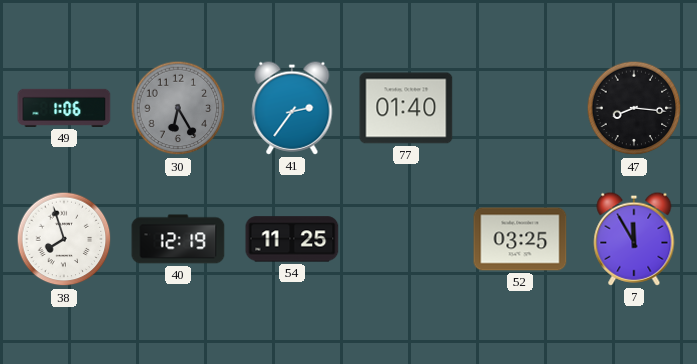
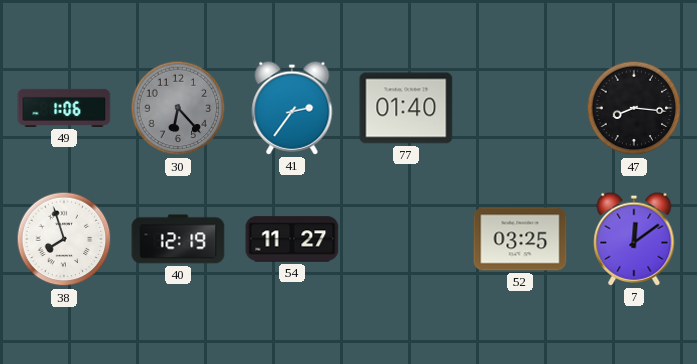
30: 6:25 -> 6:23 (178, 108)
54: 11:25 -> 11:27 (292, 239)
7: 11:55 -> 12:09 (634, 239)
